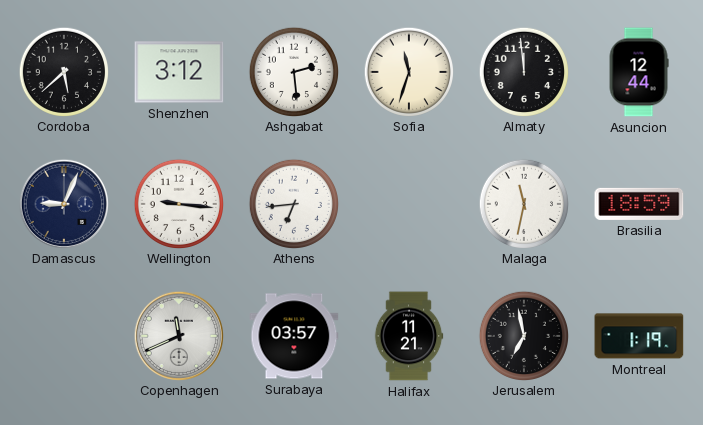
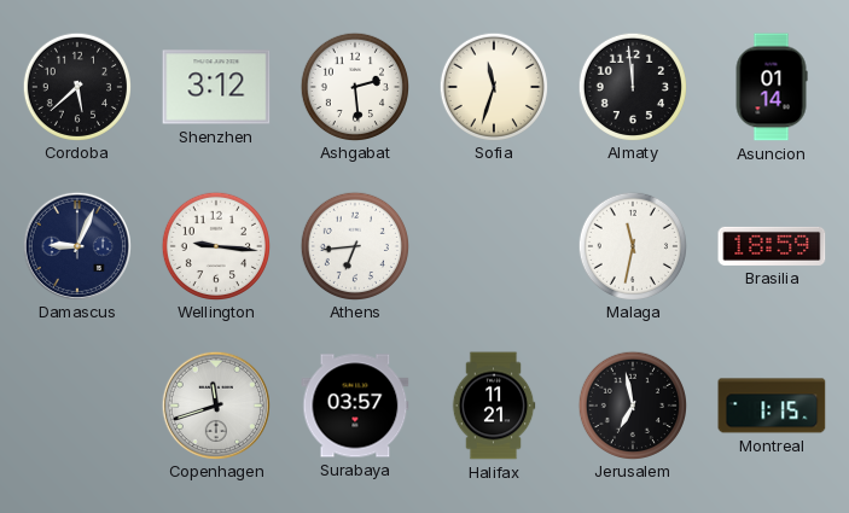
Asuncion: 12:44 -> 01:14 (772, 87)
Copenhagen: 11:41 -> 11:42 (215, 404)
Montreal: 1:19 -> 1:15 (772, 406)
